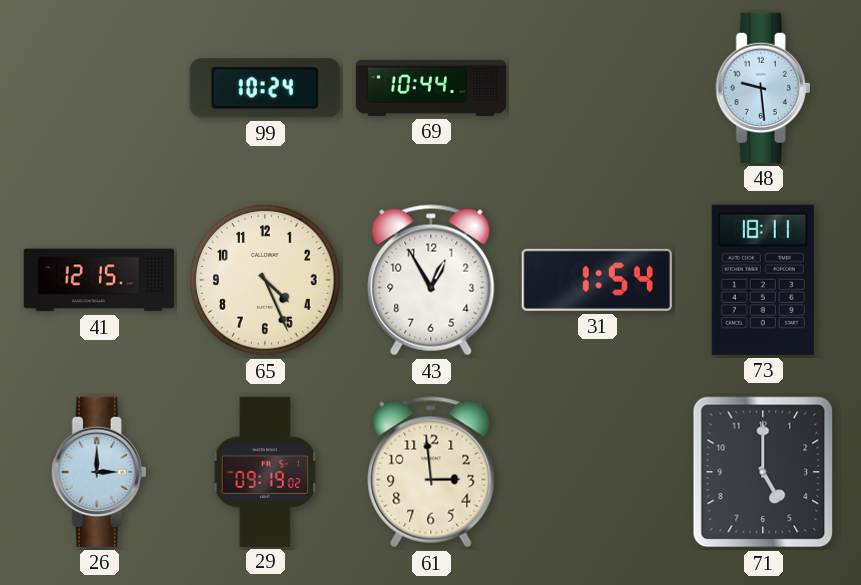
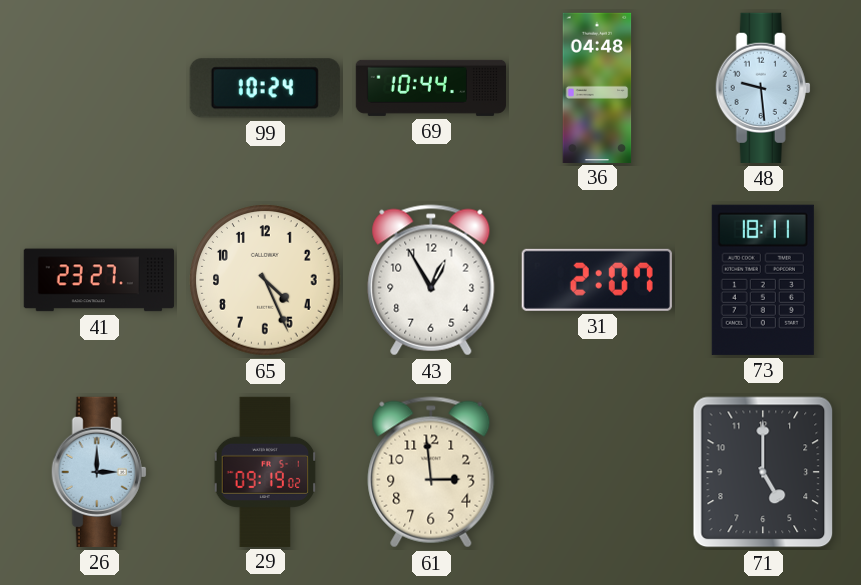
36: none -> 04:48 (597, 87)
41: 12:15 -> 23:27 (99, 280)
31: 1:54 -> 2:07 (597, 280)
